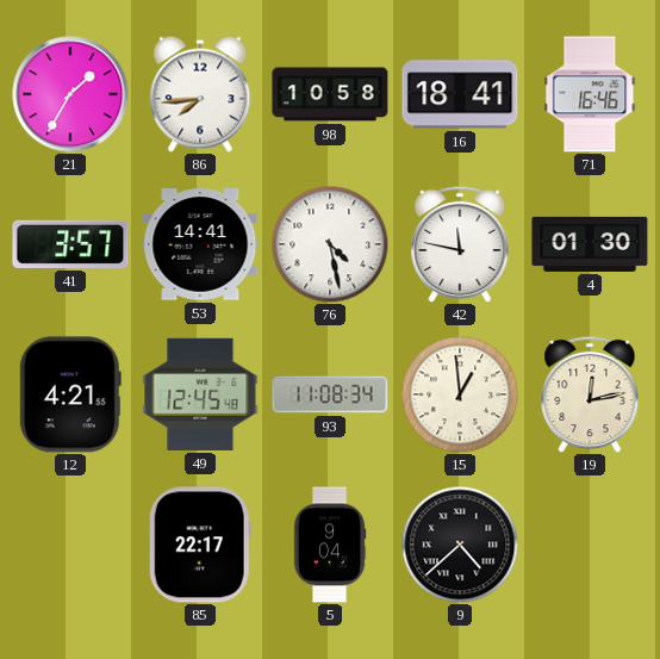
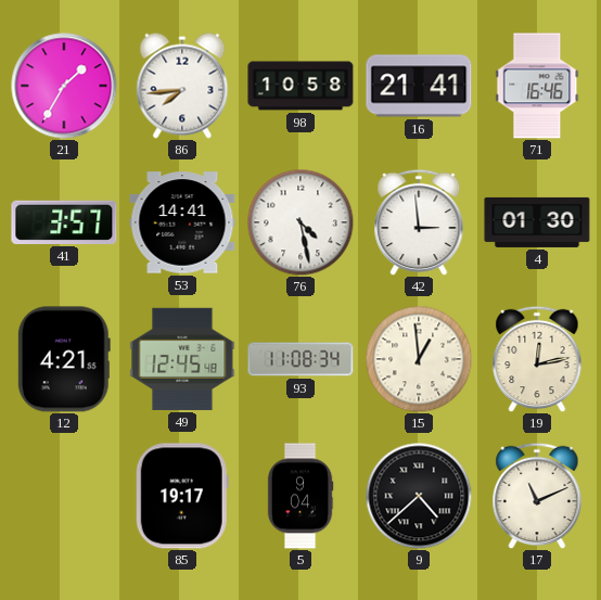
16: 18:41 -> 21:41 (419, 86)
42: 11:47 -> 2:59 (419, 222)
85: 22:17 -> 19:17 (182, 496)
17: none -> 11:11 (537, 496)
